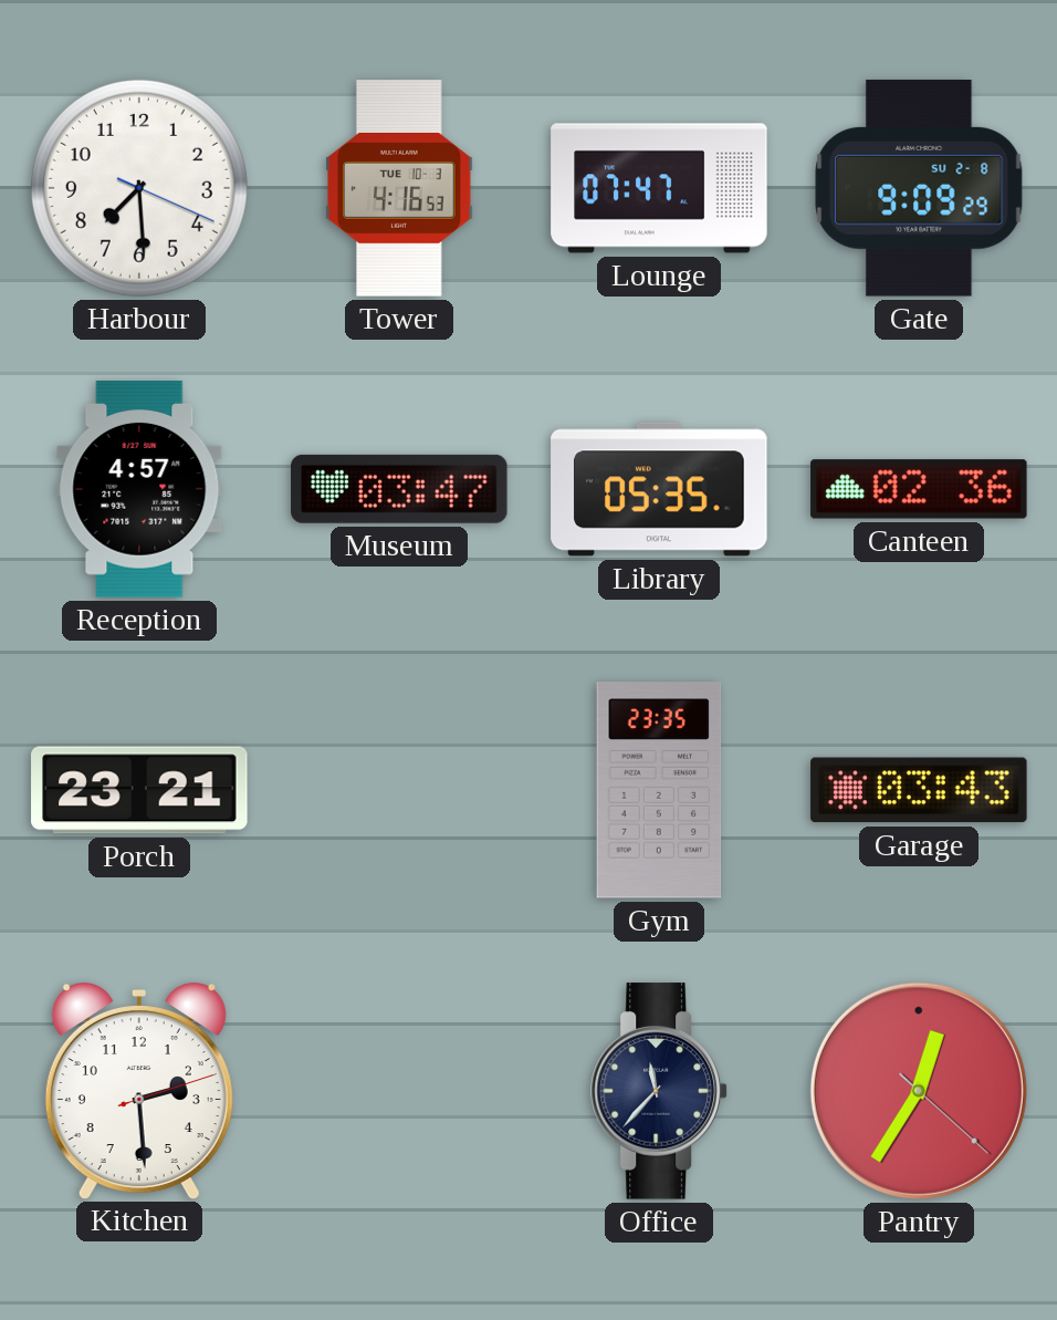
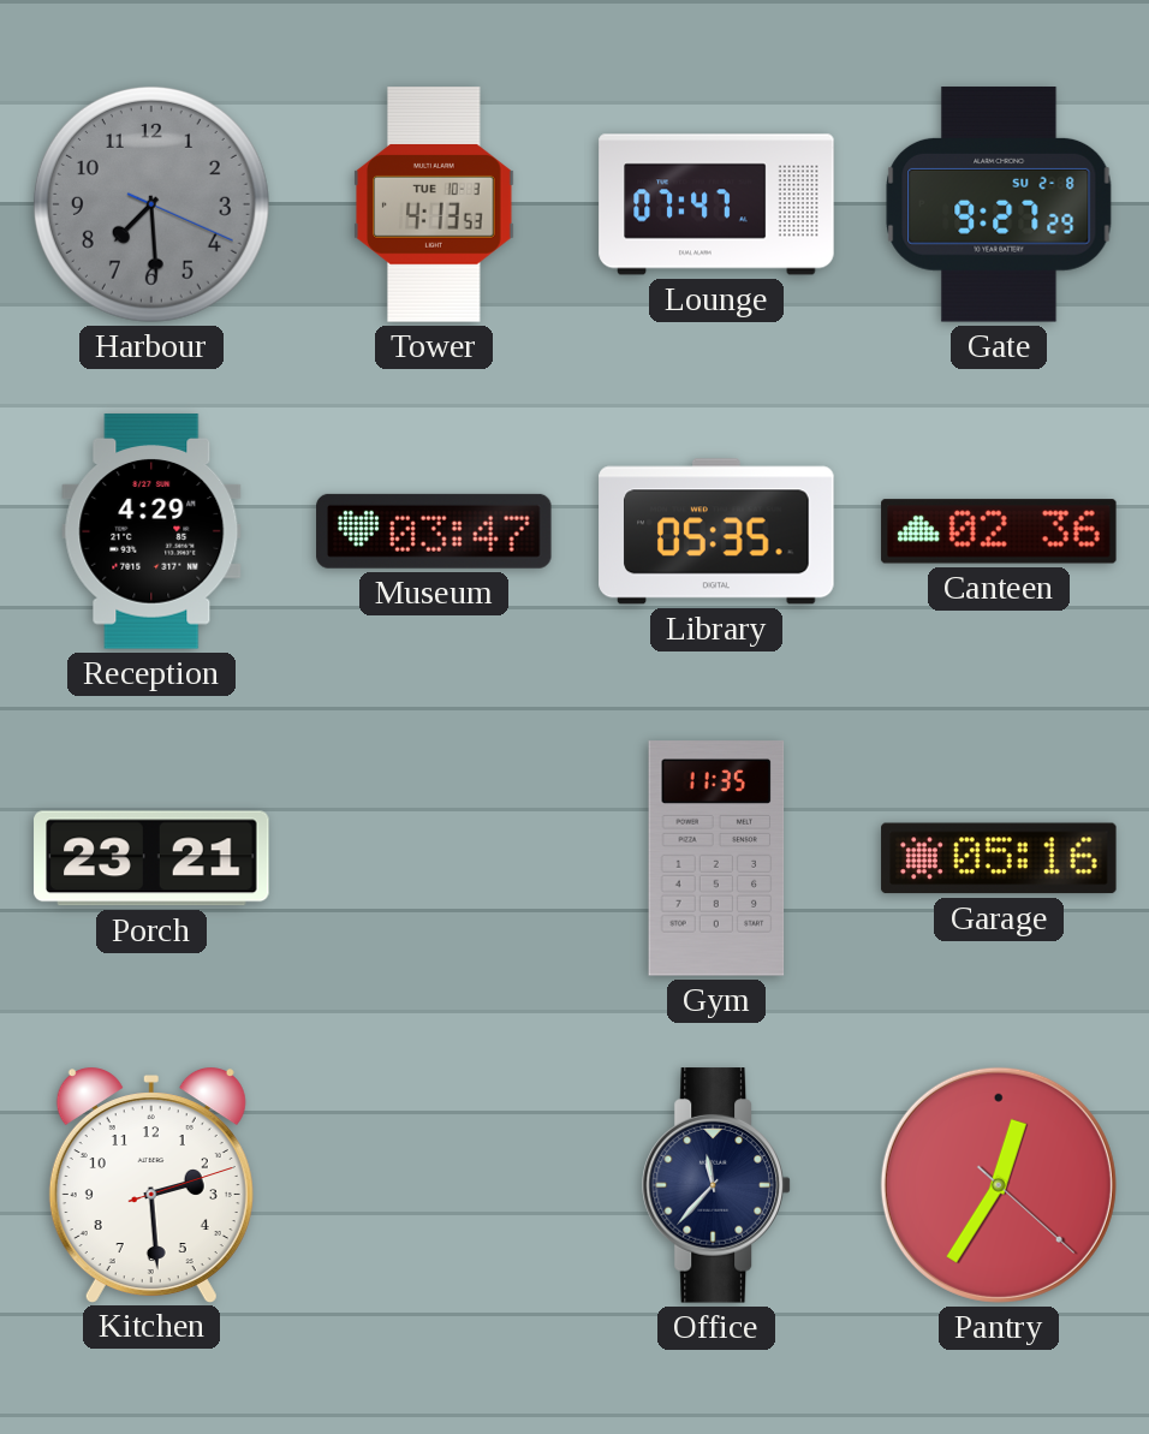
Harbour dial: white -> grey (151, 204)
Tower: 4:16 -> 4:13 (434, 204)
Gate: 9:09 -> 9:27 (999, 204)
Reception: 4:57 -> 4:29 (151, 531)
Gym: 23:35 -> 11:35 (716, 858)
Garage: 03:43 -> 05:16 (999, 858)
